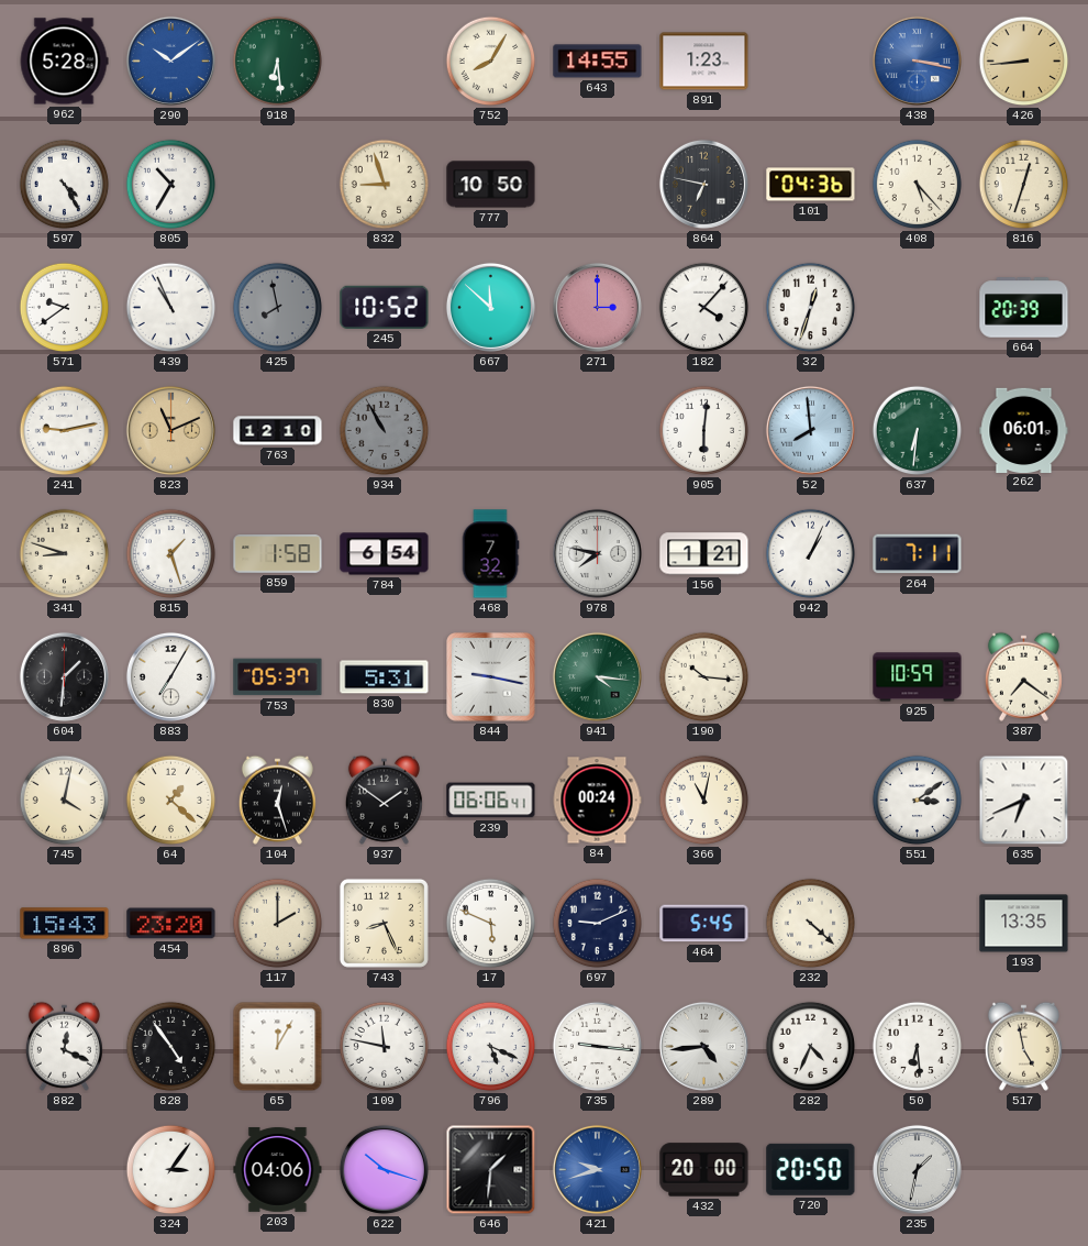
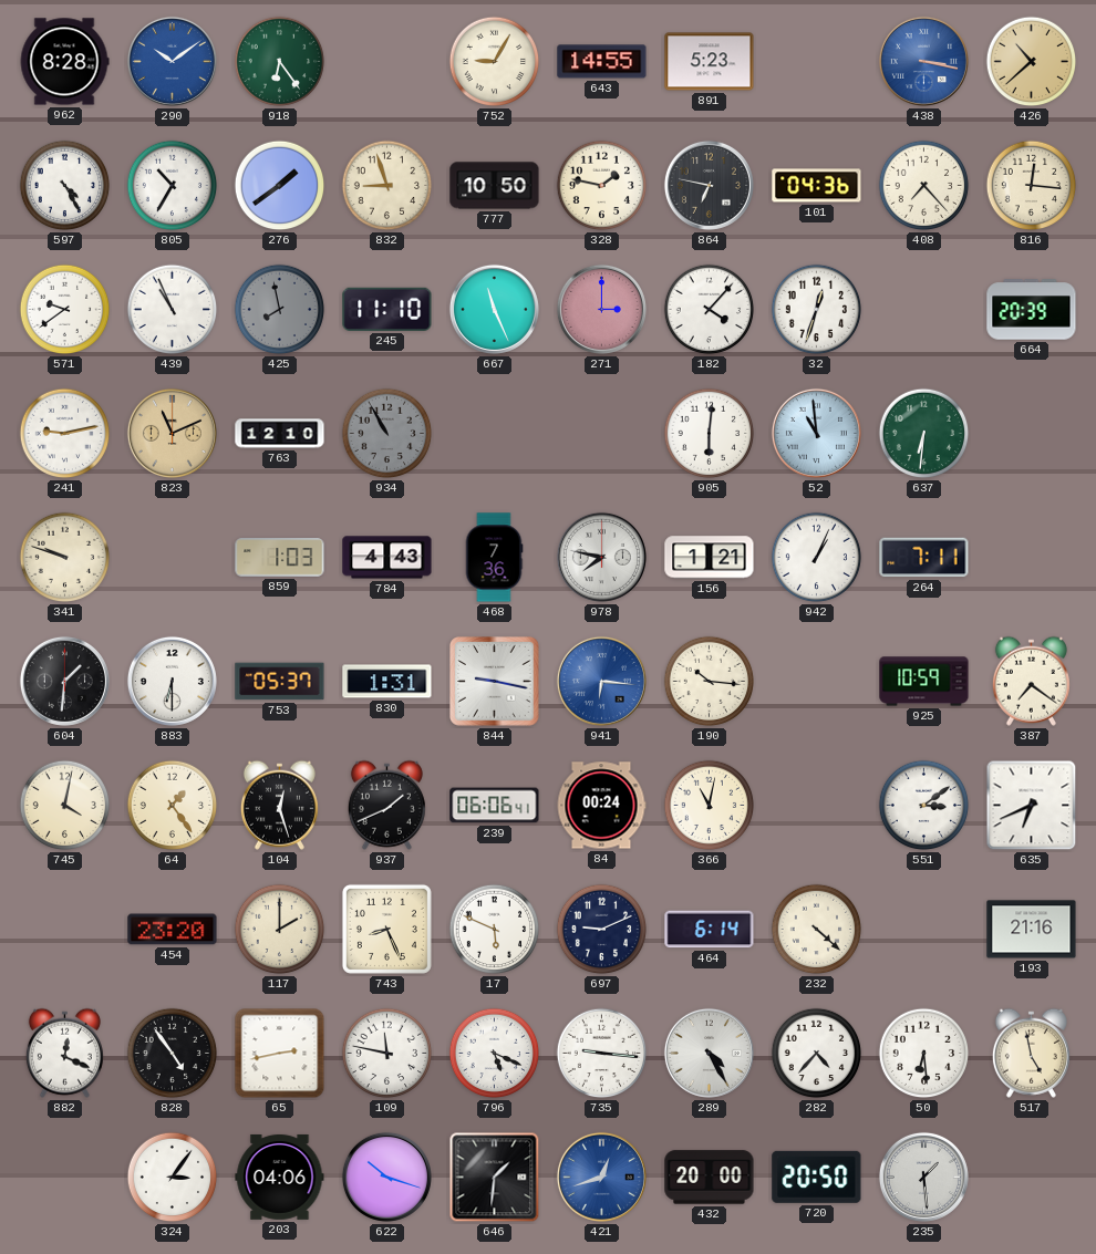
962: 5:28 -> 8:28 (64, 62)
918: 6:29 -> 6:24 (280, 62)
752: 8:05 -> 9:05 (495, 62)
891: 1:23 -> 5:23 (710, 62)
426: 8:44 -> 10:38 (1032, 62)
276: none -> 1:39 (280, 186)
328: none -> 1:47 (602, 186)
408: 5:23 -> 7:23 (924, 186)
816: 12:33 -> 12:16 (1032, 186)
245: 10:52 -> 11:10 (387, 309)
667: 11:52 -> 11:26 (494, 309)
52: 7:59 -> 10:59 (816, 433)
262: 06:01 -> none (1024, 430)
341: 8:48 -> 9:48 (65, 558)
815: 1:27 -> none (171, 554)
859: 1:58 -> 1:03 (280, 558)
784: 6:54 -> 4:43 (387, 558)
468: 7:32 -> 7:36 (494, 558)
883: 7:05 -> 6:30 (172, 681)
830: 5:31 -> 1:31 (387, 682)
941: 4:16 -> 6:16 (601, 681)
941 dial: green -> blue (601, 681)
64: 1:22 -> 1:24 (173, 806)
937: 1:51 -> 1:41 (386, 805)
896: 15:43 -> none (65, 924)
464: 5:45 -> 6:14 (710, 930)
193: 13:35 -> 21:16 (1032, 930)
65: 12:05 -> 2:43 (280, 1054)
289: 4:44 -> 4:25 (709, 1053)
282: 4:34 -> 4:37 (817, 1054)
421: 9:42 -> 12:42 (601, 1177)
235: 1:32 -> 1:29 (923, 1177)
